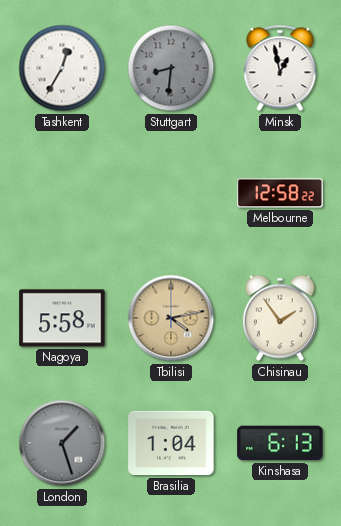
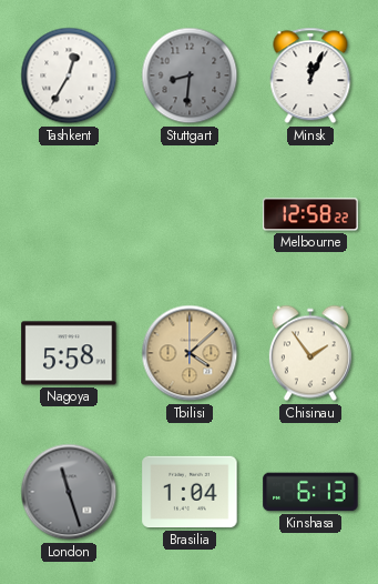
Minsk: 12:58 -> 12:04 (310, 75)
Tbilisi: 4:13 -> 4:08 (190, 353)
London: 1:27 -> 11:27 (69, 492)
